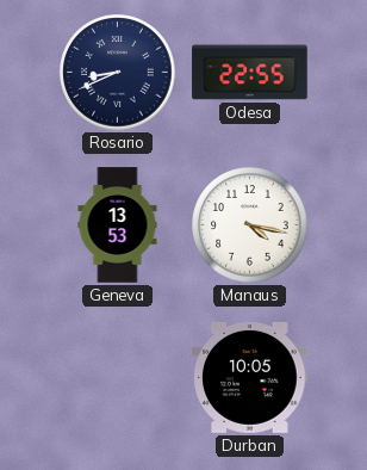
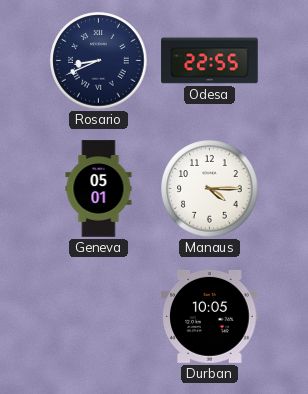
Geneva: 13:53 -> 05:01 (99, 189)
Manaus: 4:17 -> 4:15 (210, 189)
